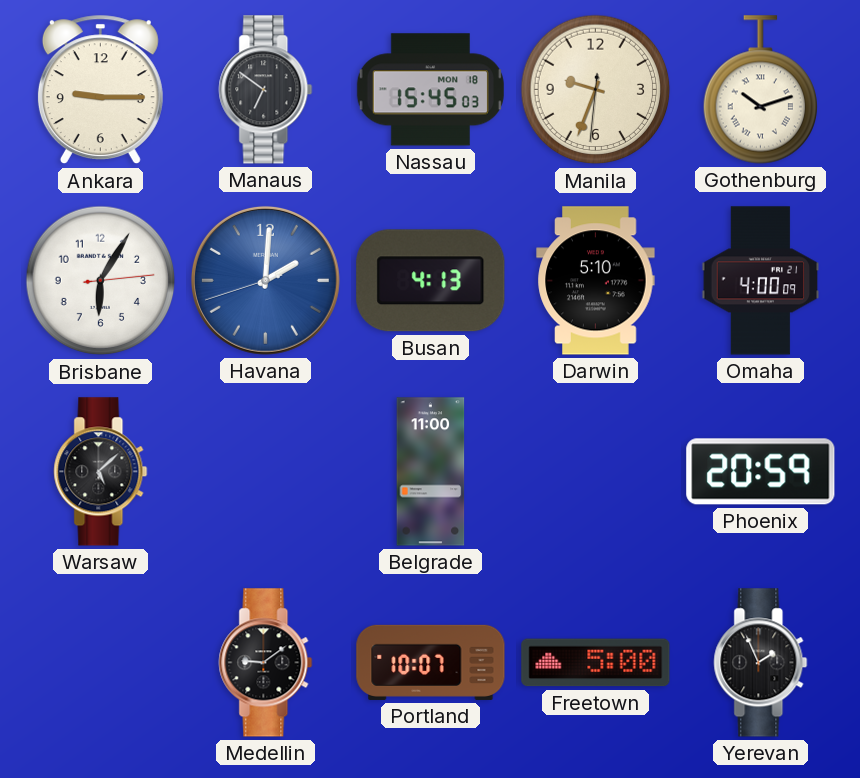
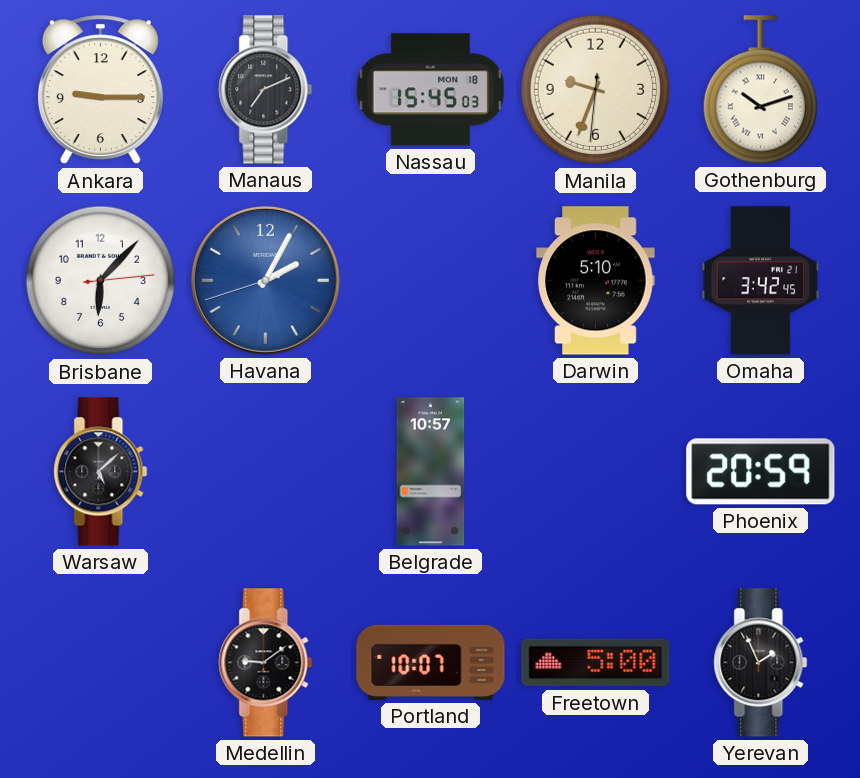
Manaus: 6:51 -> 7:11 (266, 90)
Brisbane: 6:05 -> 6:07 (101, 281)
Havana: 2:00 -> 2:04 (265, 280)
Busan: 4:13 -> none (431, 281)
Omaha: 4:00 -> 3:42 (761, 281)
Belgrade: 11:00 -> 10:57 (431, 472)
